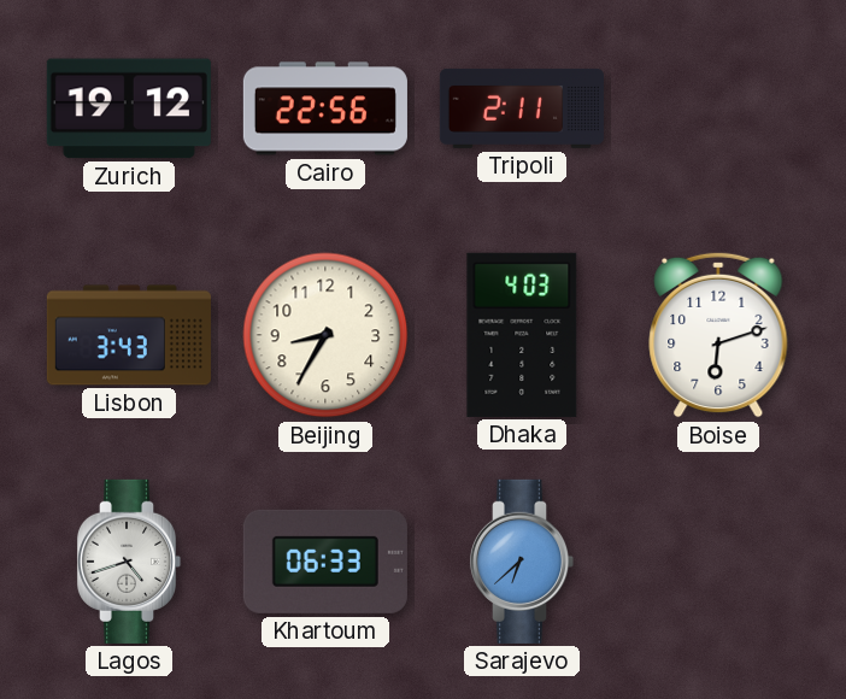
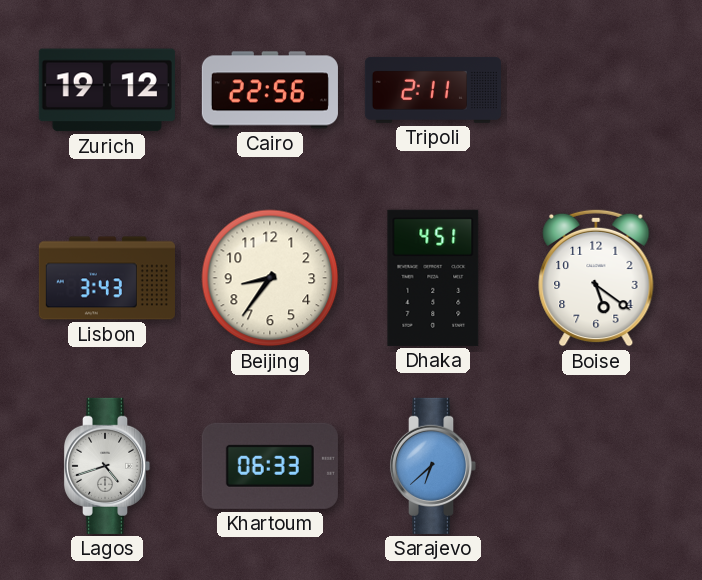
Beijing: 8:35 -> 8:36 (270, 278)
Dhaka: 4:03 -> 4:51 (433, 278)
Boise: 6:12 -> 5:21 (596, 278)
